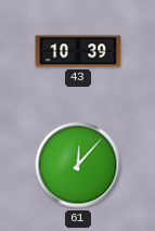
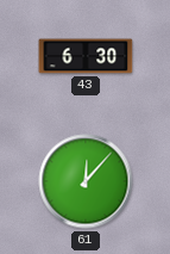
43: 10:39 -> 6:30 (86, 56)
